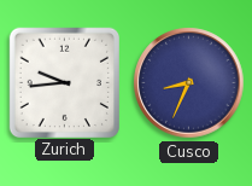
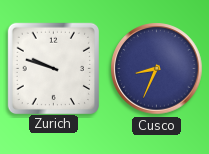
Zurich: 9:44 -> 9:48 (53, 68)
